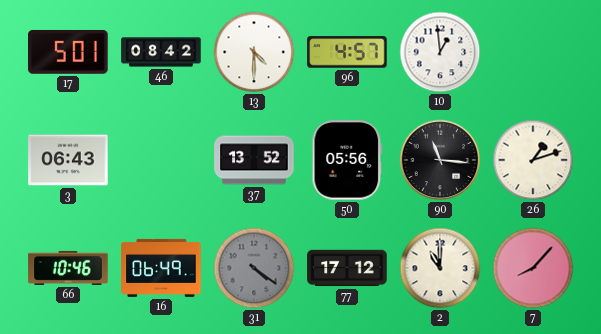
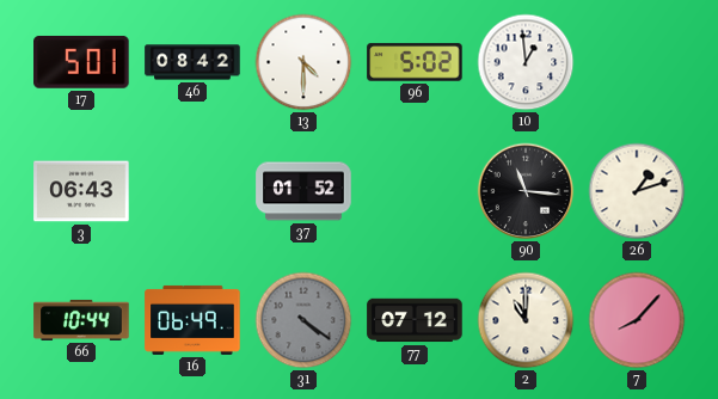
96: 4:57 -> 5:02 (415, 62)
37: 13:52 -> 01:52 (303, 191)
50: 05:56 -> none (347, 160)
66: 10:46 -> 10:44 (81, 320)
77: 17:12 -> 07:12 (415, 320)
